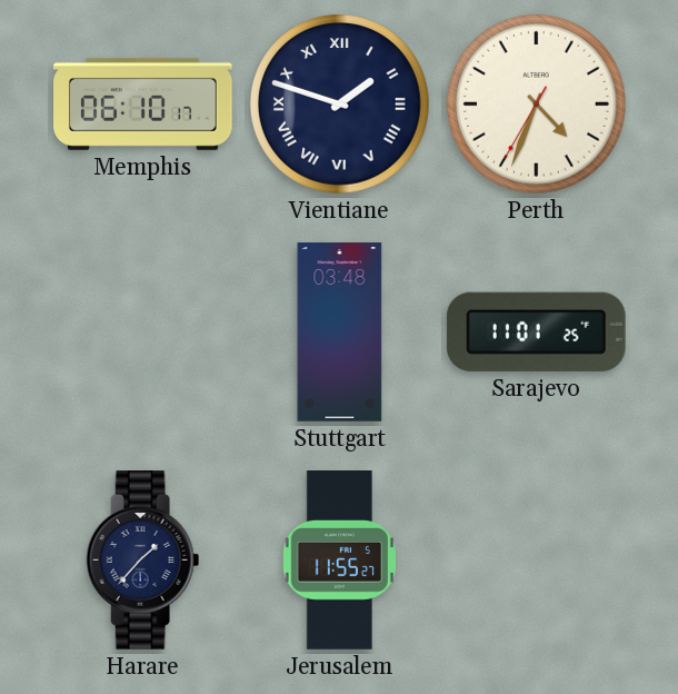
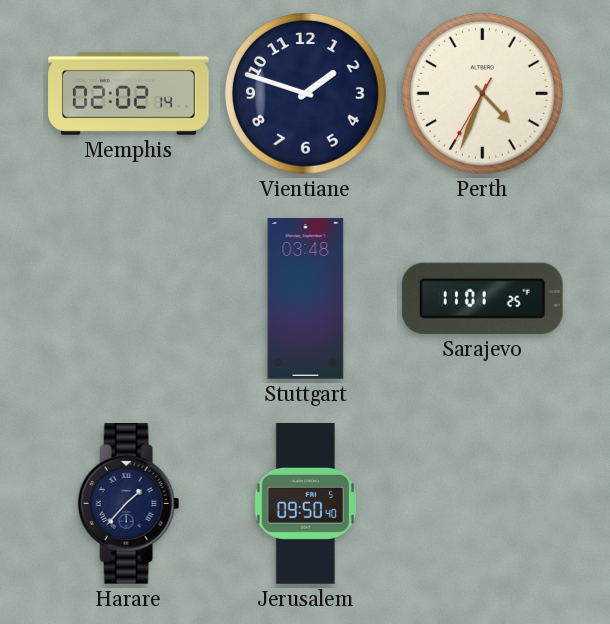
Memphis: 06:10 -> 02:02 (129, 93)
Vientiane numerals: Roman -> Arabic (305, 93)
Jerusalem: 11:55 -> 09:50 (305, 504)
